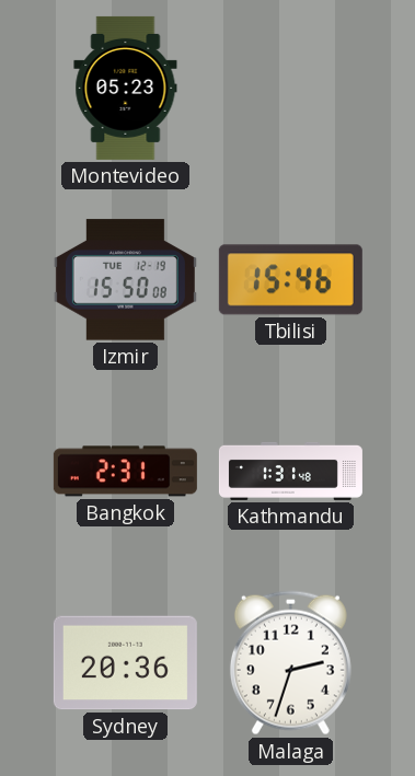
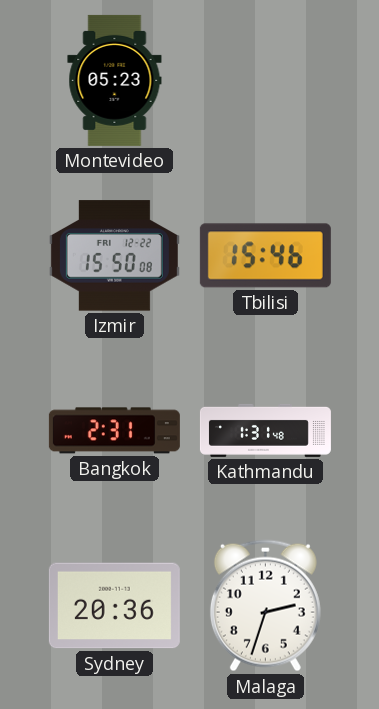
Izmir date: TUE 12-19 -> FRI 12-22 (114, 256)
